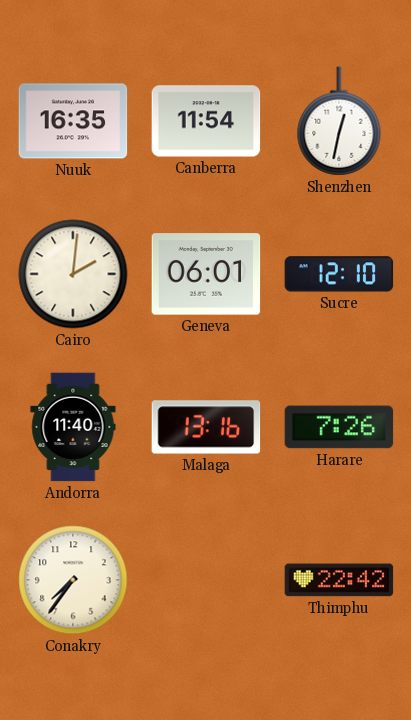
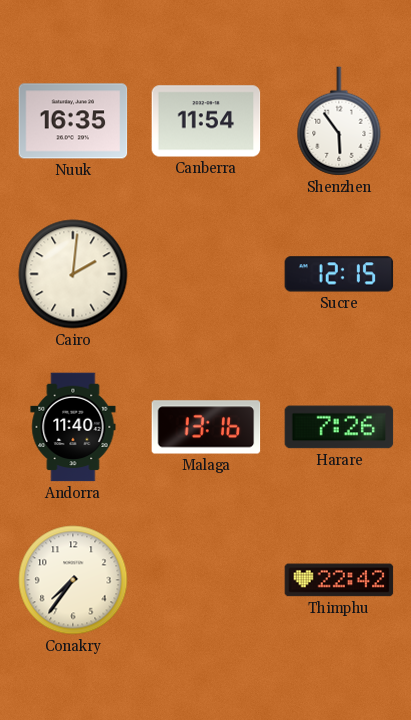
Shenzhen: 12:32 -> 5:54 (339, 121)
Geneva: 06:01 -> none (206, 274)
Sucre: 12:10 -> 12:15 (339, 274)
